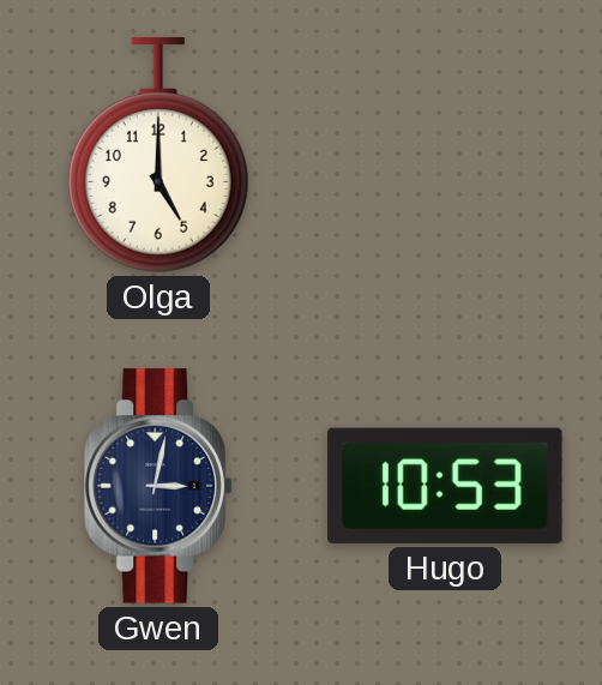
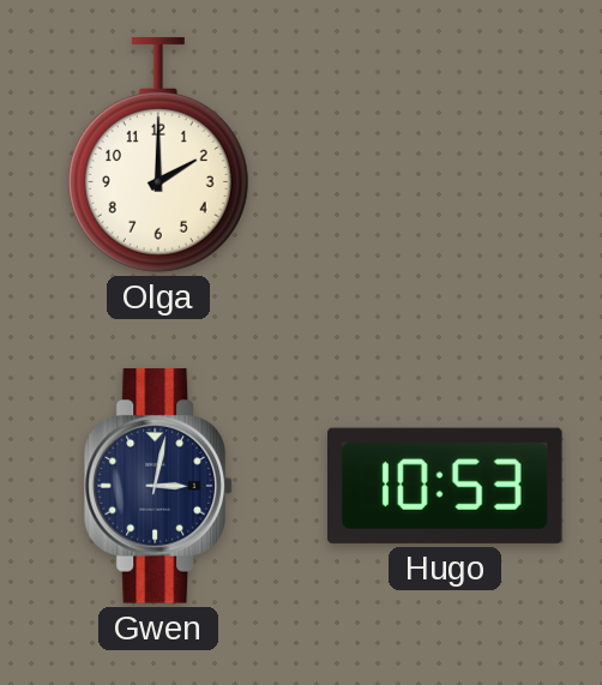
Olga: 5:00 -> 2:00 (158, 155)
